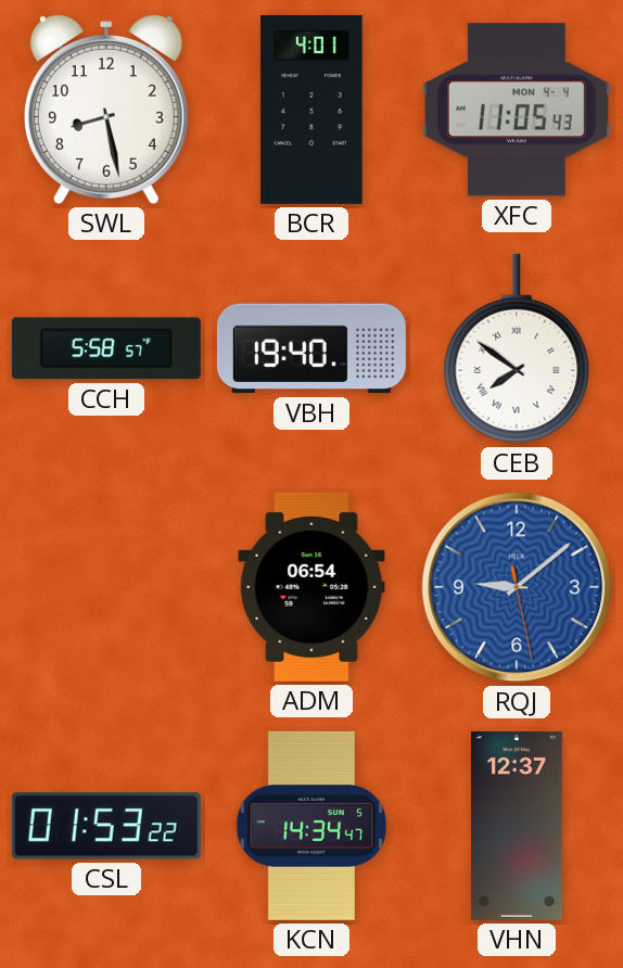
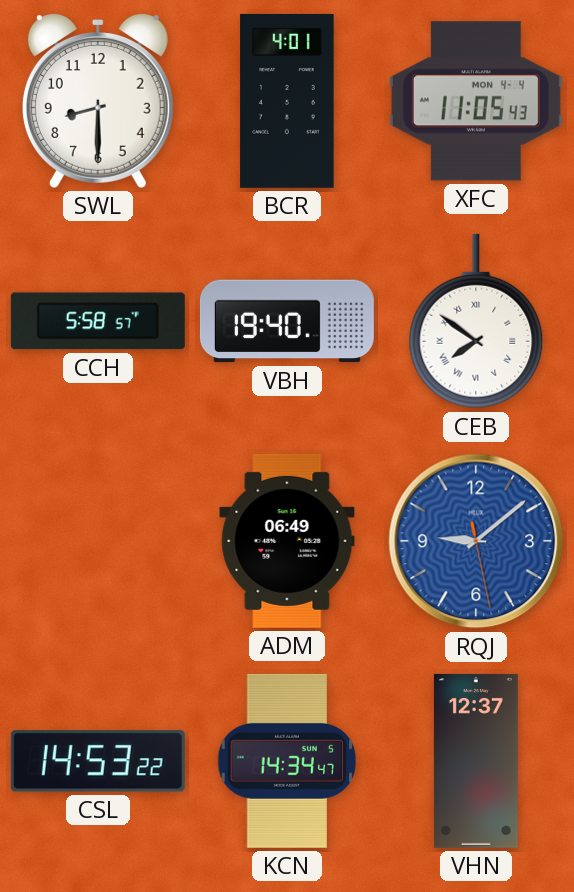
SWL: 8:28 -> 8:30 (98, 101)
ADM: 06:54 -> 06:49 (287, 541)
CSL: 01:53 -> 14:53 (98, 761)
